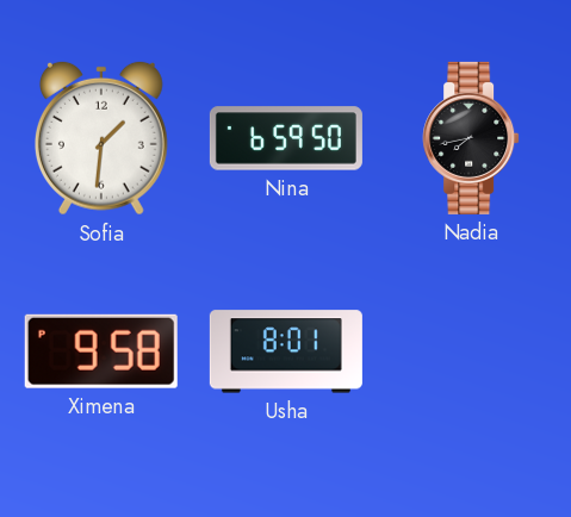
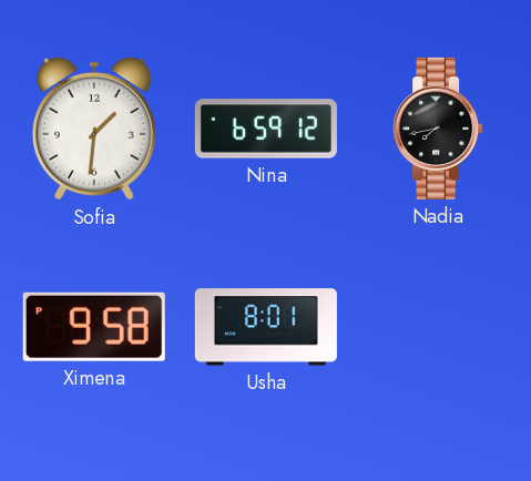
Nina: 6:59:50 -> 6:59:12 (266, 129)
